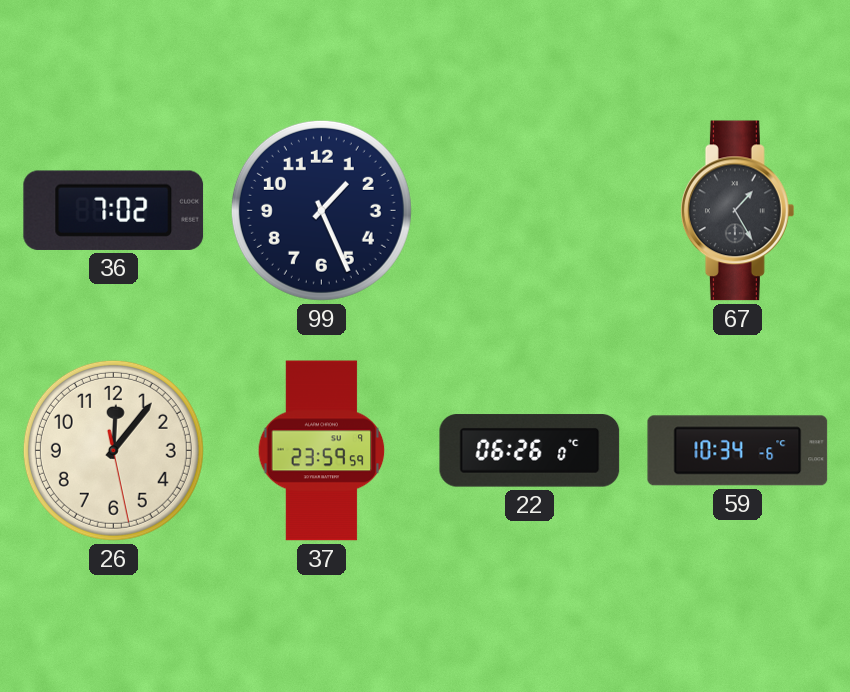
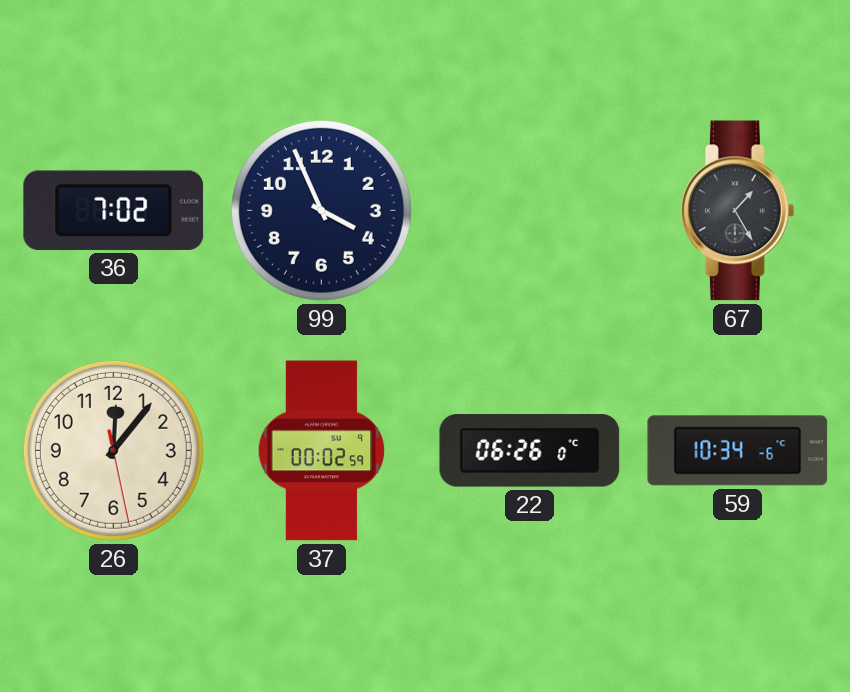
99: 1:26 -> 3:56 (321, 210)
37: 23:59 -> 00:02 (322, 451)
